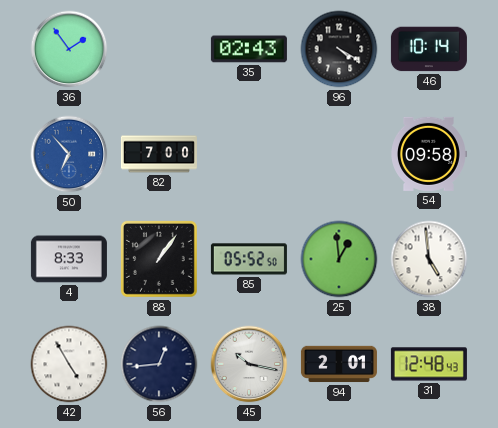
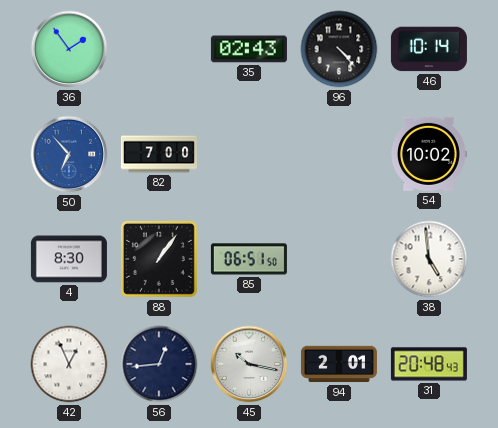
96: 4:20 -> 4:23 (339, 49)
54: 09:58 -> 10:02 (429, 154)
4: 8:33 -> 8:30 (69, 259)
85: 05:52 -> 06:51 (249, 259)
25: 12:59 -> none (339, 259)
42: 4:55 -> 12:56 (69, 364)
31: 12:48 -> 20:48 (429, 364)
